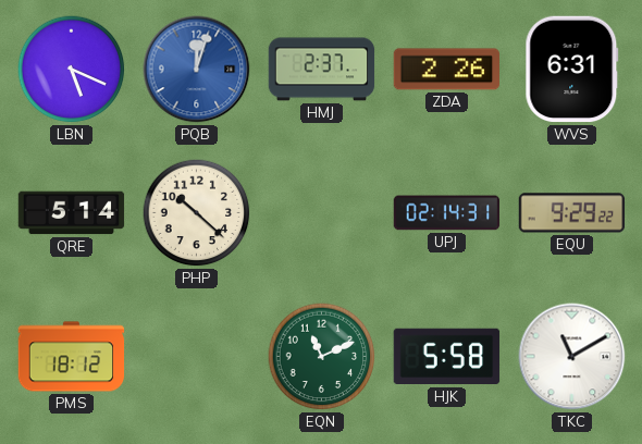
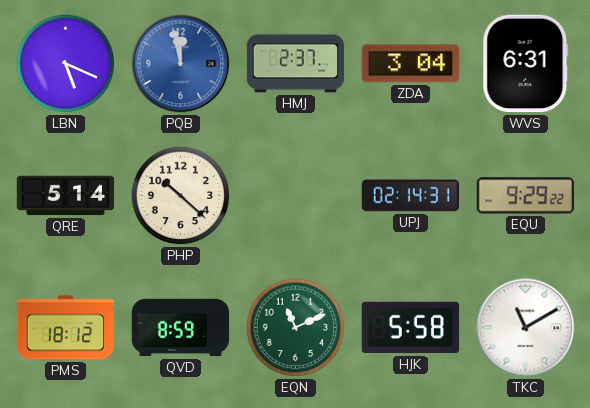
PQB: 12:03 -> 11:58 (181, 64)
ZDA: 2:26 -> 3:04 (411, 64)
QVD: none -> 8:59 (181, 328)
